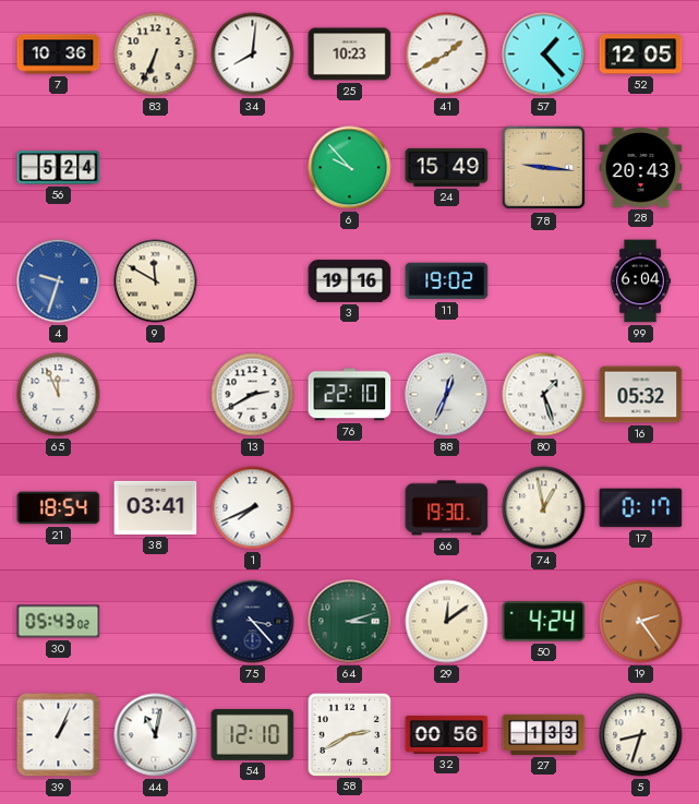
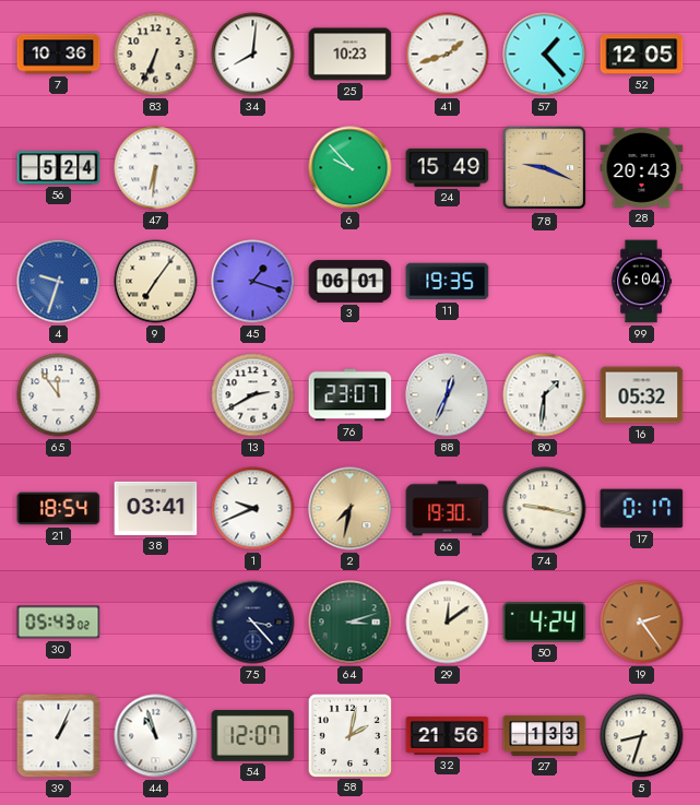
41: 1:40 -> 1:42 (448, 55)
47: none -> 6:31 (156, 168)
78: 9:16 -> 9:19 (545, 168)
9: 11:50 -> 7:06 (156, 282)
45: none -> 1:18 (253, 282)
3: 19:16 -> 06:01 (351, 282)
11: 19:02 -> 19:35 (448, 282)
65: 11:56 -> 11:54 (59, 395)
76: 22:10 -> 23:07 (351, 395)
80: 1:27 -> 1:31 (545, 395)
1: 7:41 -> 9:41 (253, 509)
2: none -> 7:32 (351, 509)
74: 12:58 -> 9:17 (545, 509)
44: 11:02 -> 10:57 (156, 736)
54: 12:10 -> 12:07 (253, 736)
58: 2:40 -> 2:02 (349, 735)
32: 00:56 -> 21:56 (448, 735)
